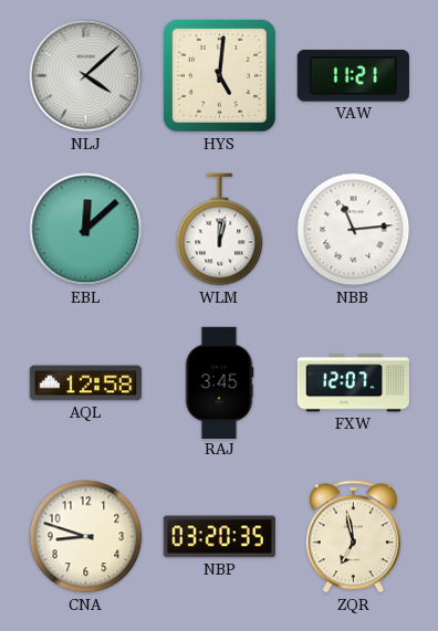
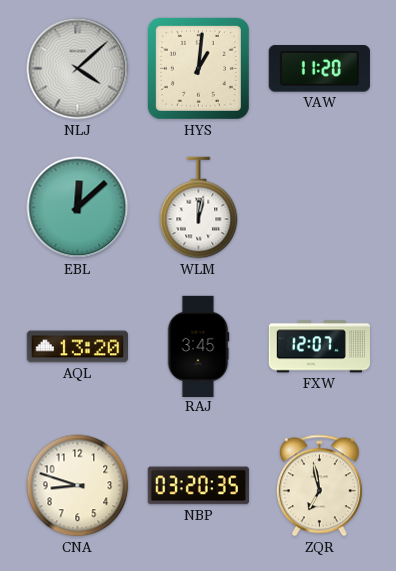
HYS: 5:01 -> 1:01 (198, 68)
VAW: 11:21 -> 11:20 (319, 69)
NBB: 11:14 -> none (354, 230)
AQL: 12:58 -> 13:20 (77, 347)
